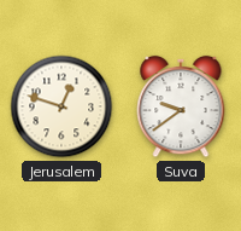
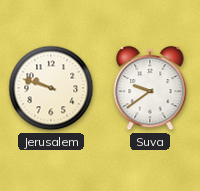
Jerusalem: 12:48 -> 9:48 (51, 88)
